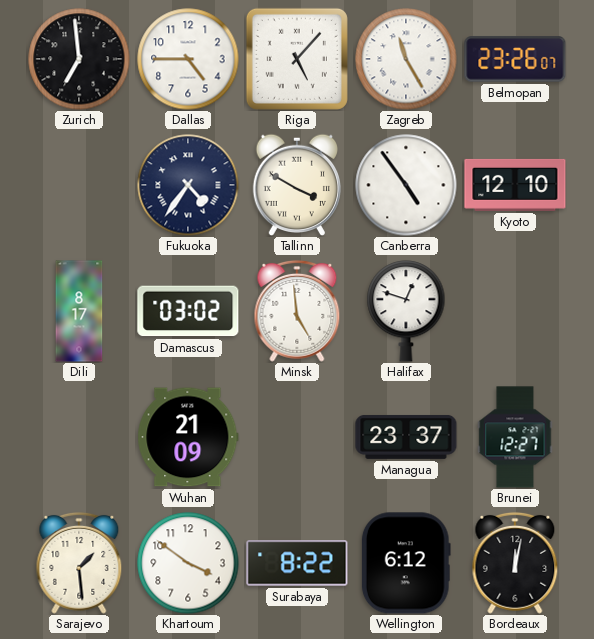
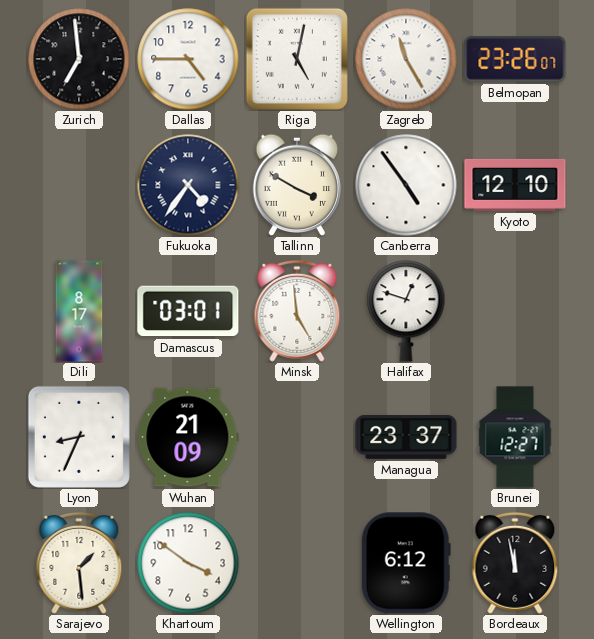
Riga: 5:07 -> 5:02 (297, 59)
Damascus: 03:02 -> 03:01 (188, 311)
Lyon: none -> 8:34 (79, 437)
Surabaya: 8:22 -> none (297, 563)
Bordeaux: 12:02 -> 11:58 (515, 563)
